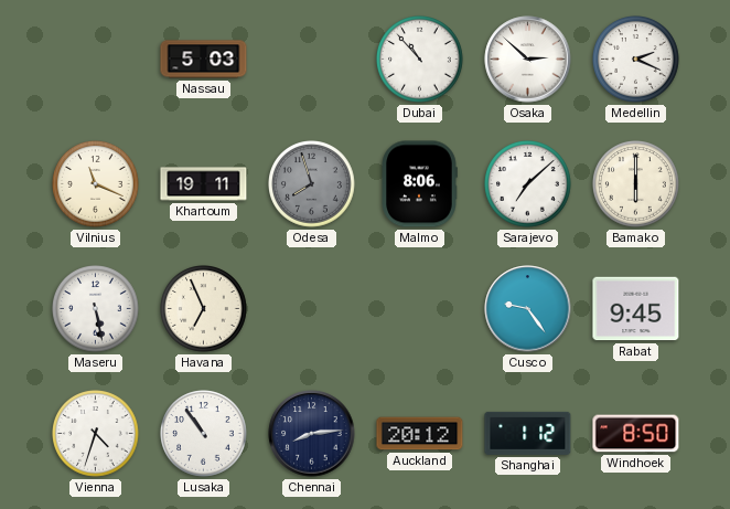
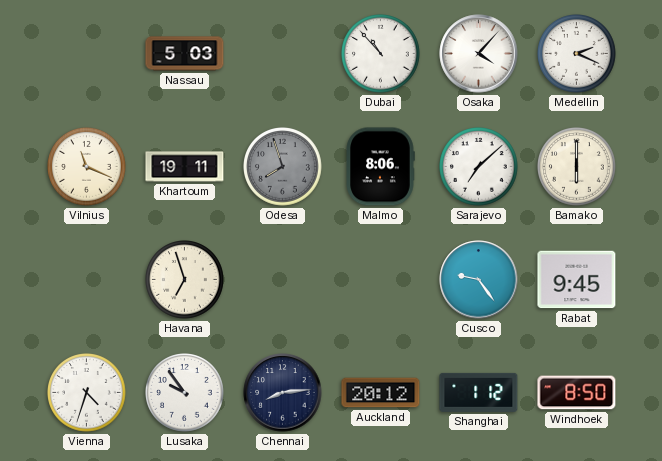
Osaka: 2:52 -> 4:07 (479, 54)
Maseru: 5:28 -> none (96, 309)
Havana: 6:56 -> 6:57 (185, 280)
Lusaka: 10:54 -> 9:54 (185, 393)
